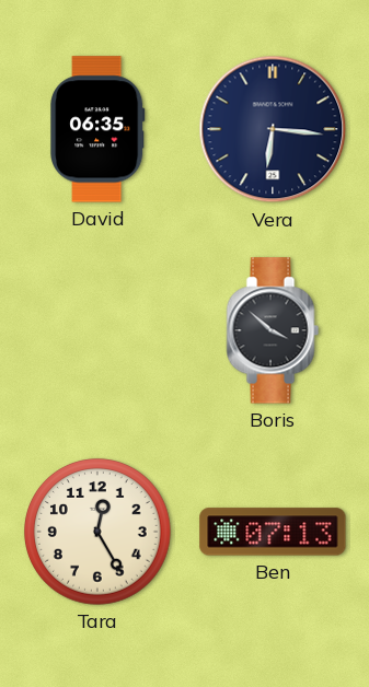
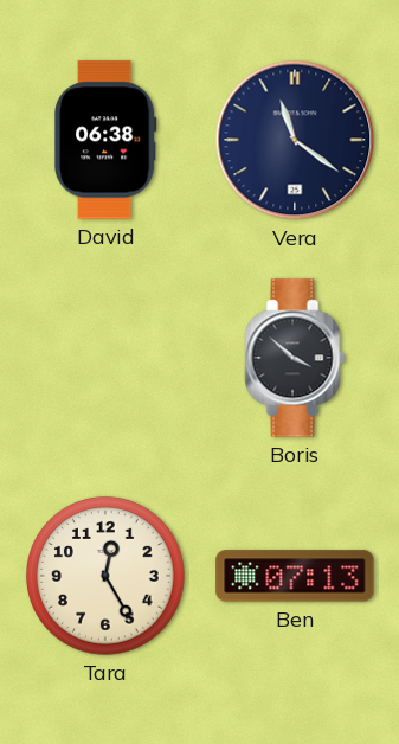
David: 06:35 -> 06:38 (107, 140)
Vera: 6:16 -> 11:21 (295, 140)
